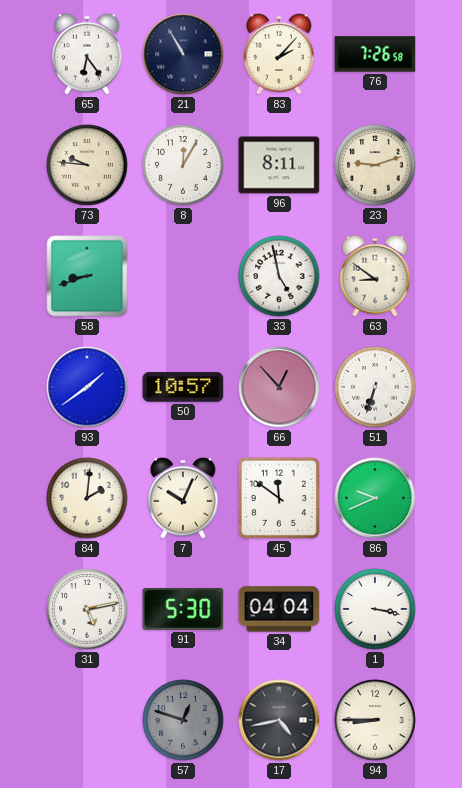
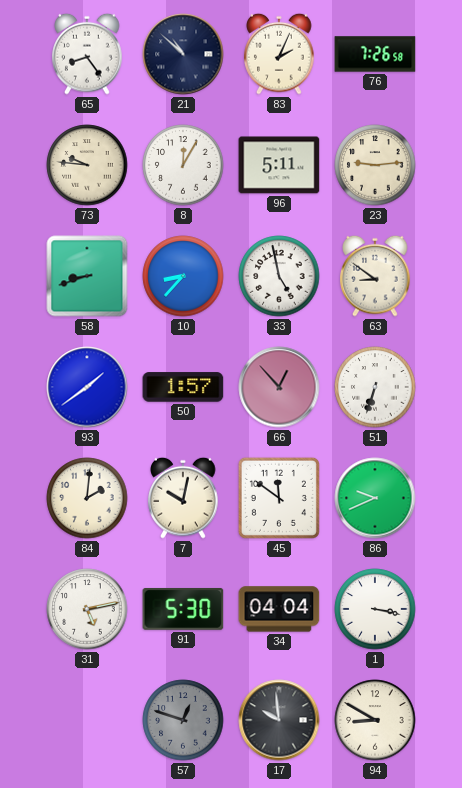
65: 6:24 -> 8:24 (87, 54)
21: 10:55 -> 10:52 (183, 54)
83: 2:07 -> 2:04 (279, 54)
96: 8:11 -> 5:11 (279, 165)
23: 9:12 -> 9:14 (375, 165)
10: none -> 8:37 (183, 276)
50: 10:57 -> 1:57 (183, 387)
7: 10:04 -> 10:02 (183, 498)
17: 4:43 -> 9:59 (279, 720)
94: 8:45 -> 8:50 (375, 720)
